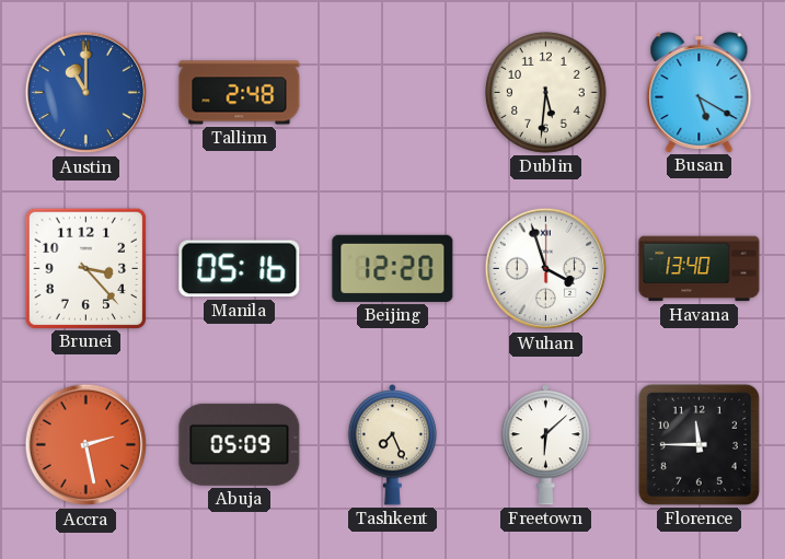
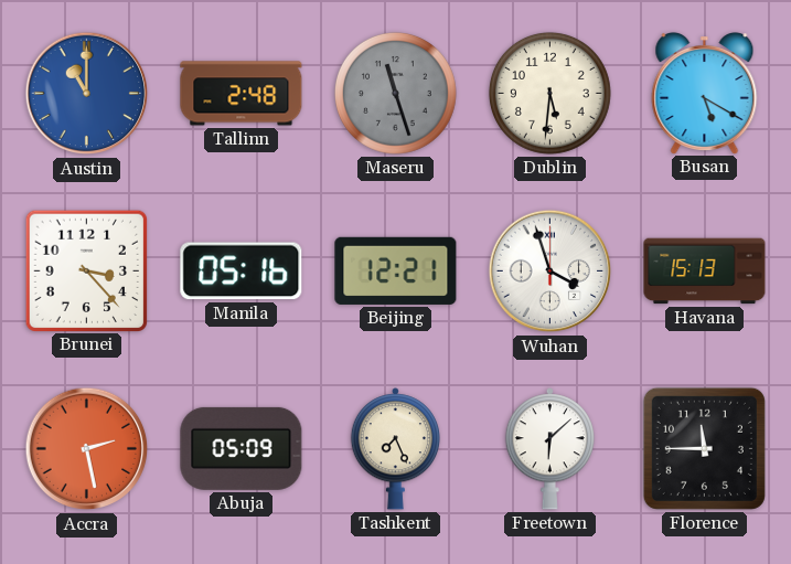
Maseru: none -> 11:27 (395, 93)
Beijing: 12:20 -> 12:21 (396, 270)
Havana: 13:40 -> 15:13 (705, 272)
